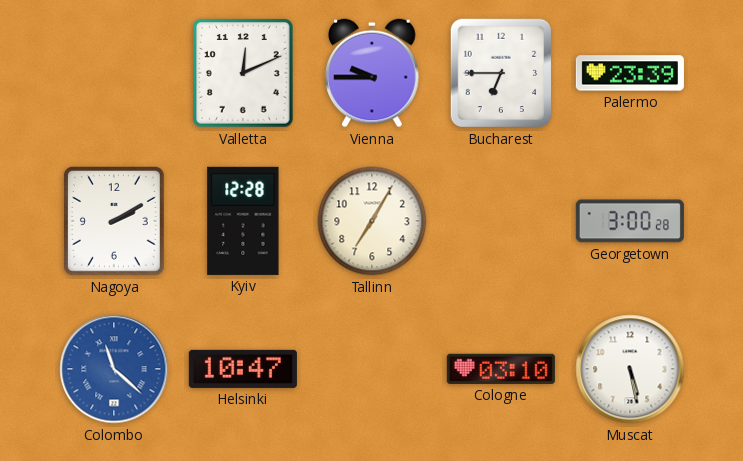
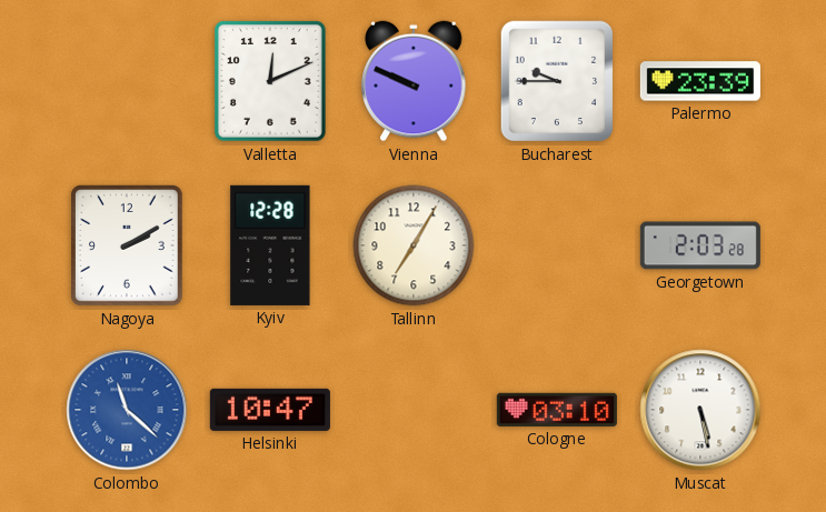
Vienna: 9:45 -> 9:49 (414, 81)
Bucharest: 6:45 -> 9:45 (557, 81)
Georgetown: 3:00 -> 2:03 (700, 245)
